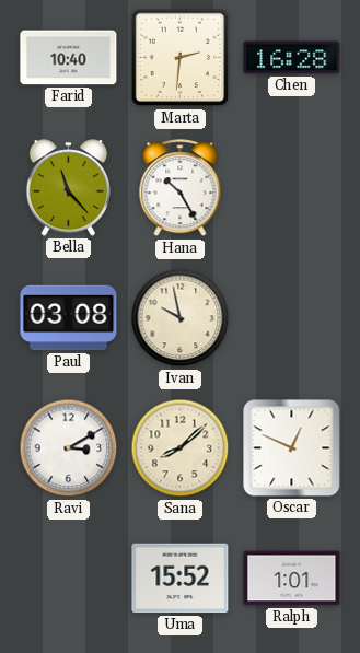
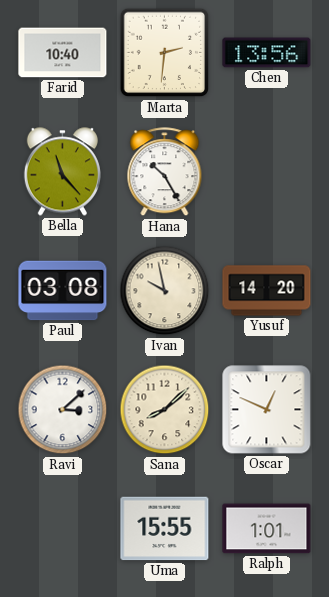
Chen: 16:28 -> 13:56 (267, 53)
Yusuf: none -> 14:20 (267, 291)
Ravi: 3:10 -> 3:08 (63, 410)
Uma: 15:52 -> 15:55 (165, 529)
